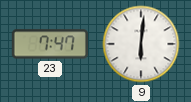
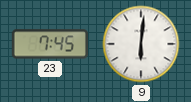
23: 7:47 -> 7:45 (49, 44)
